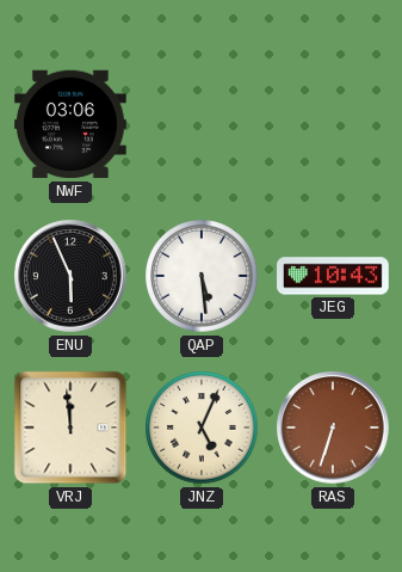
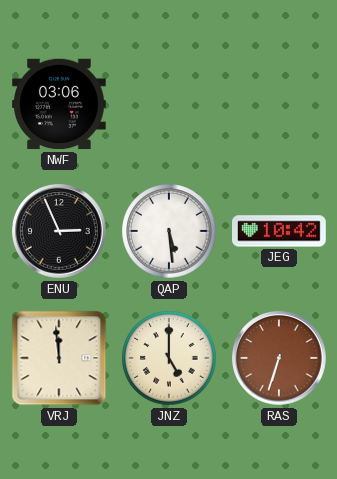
ENU: 5:56 -> 2:56 (59, 231)
JEG: 10:43 -> 10:42 (280, 231)
JNZ: 5:04 -> 5:00 (169, 358)
